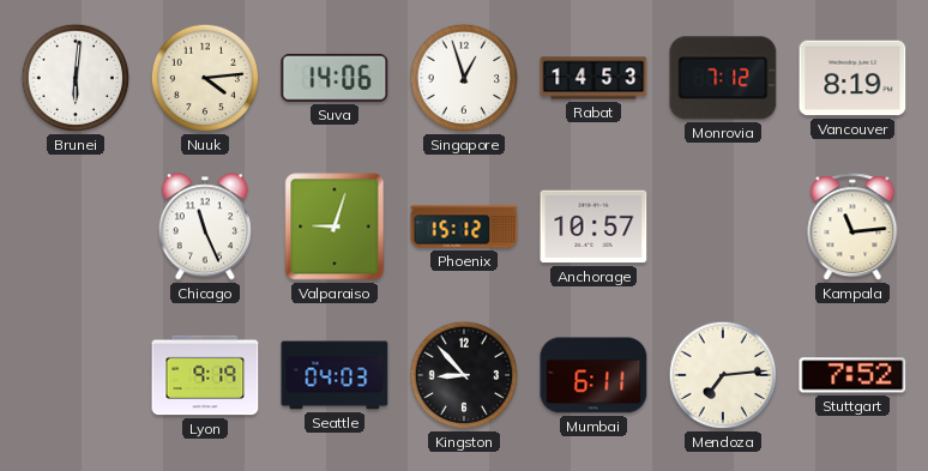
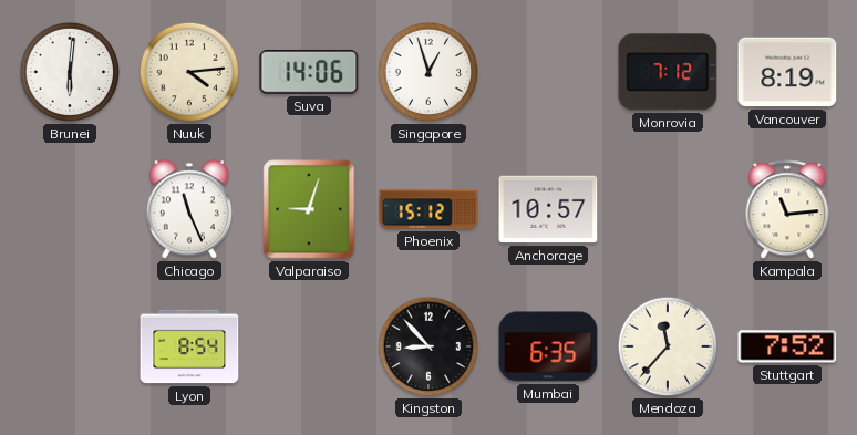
Rabat: 14:53 -> none (593, 78)
Lyon: 9:19 -> 8:54 (189, 346)
Seattle: 04:03 -> none (335, 375)
Mumbai: 6:11 -> 6:35 (548, 346)
Mendoza: 7:14 -> 11:37 (668, 346)
